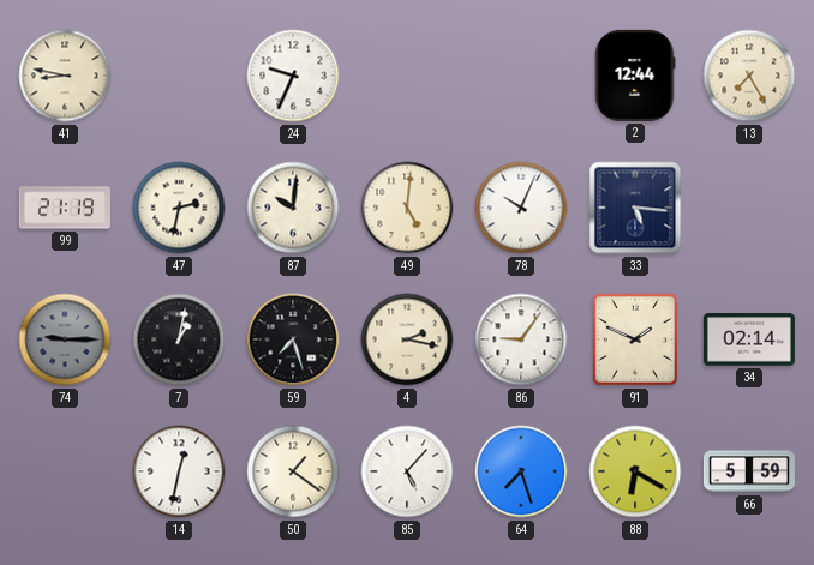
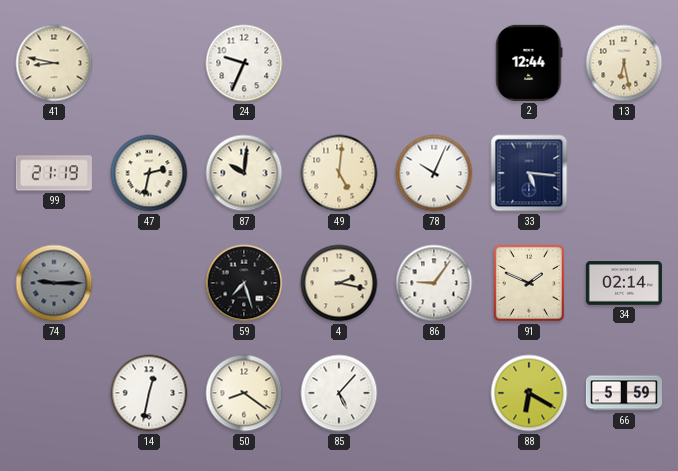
13: 7:25 -> 6:28 (624, 63)
7: 1:02 -> none (179, 339)
50: 1:21 -> 8:21 (244, 393)
64: 7:27 -> none (521, 471)
